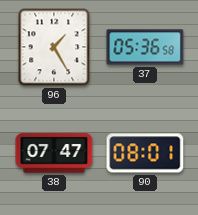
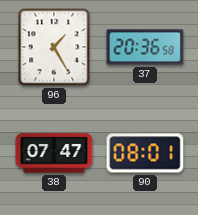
37: 05:36 -> 20:36 (145, 47)
